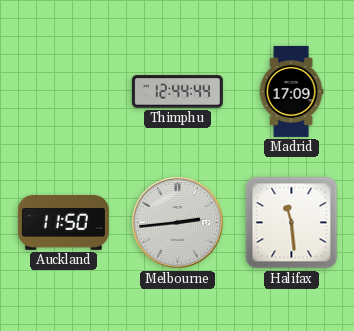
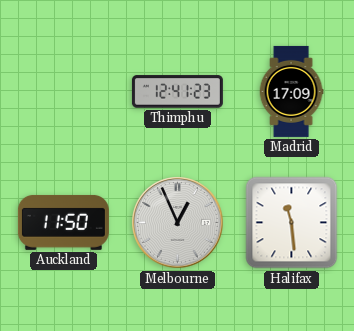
Thimphu: 12:44 -> 12:41 (177, 92)
Melbourne: 2:44 -> 12:56 (178, 223)
